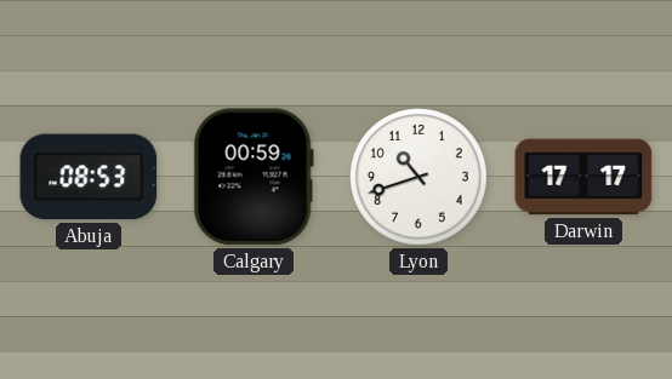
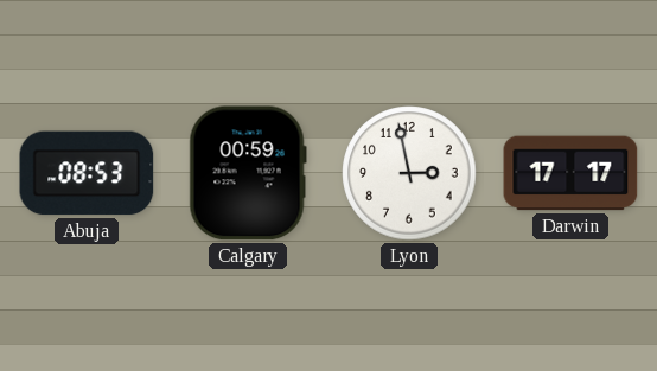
Lyon: 10:42 -> 2:58 (409, 173)
